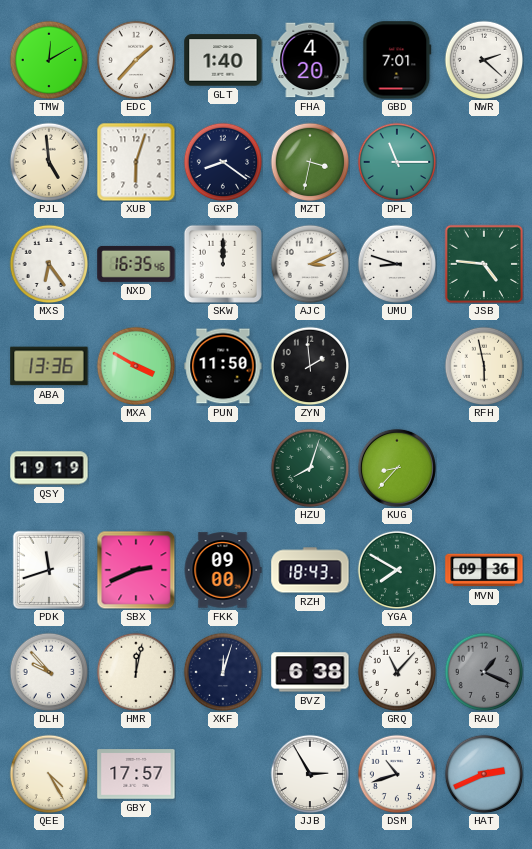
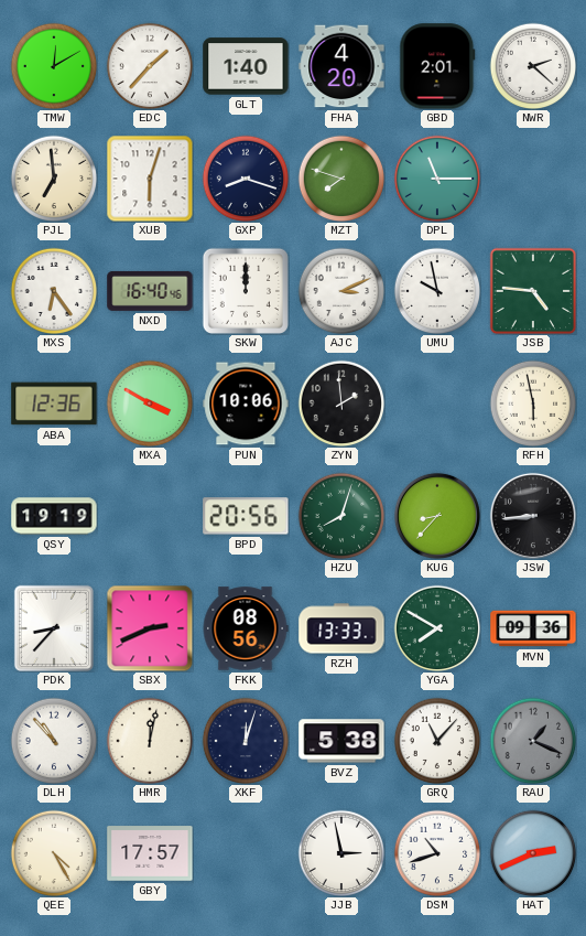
GBD: 7:01 -> 2:01 (437, 66)
PJL: 4:59 -> 6:59 (54, 179)
GXP: 8:21 -> 8:18 (246, 179)
MZT: 3:32 -> 7:48 (341, 179)
NXD: 16:35 -> 16:40 (150, 291)
UMU: 8:48 -> 9:58 (437, 291)
ABA: 13:36 -> 12:36 (54, 404)
PUN: 11:50 -> 10:06 (246, 404)
BPD: none -> 20:56 (246, 516)
JSW: none -> 8:44 (533, 516)
PDK: 11:42 -> 8:37 (54, 628)
FKK: 09:00 -> 08:56 (246, 628)
RZH: 18:43 -> 13:33 (341, 628)
DLH: 9:53 -> 10:53 (54, 741)
BVZ: 6:38 -> 5:38 (341, 741)
JJB: 2:55 -> 2:58 (341, 853)
